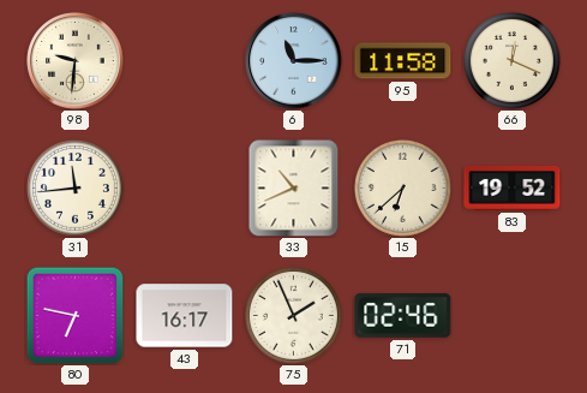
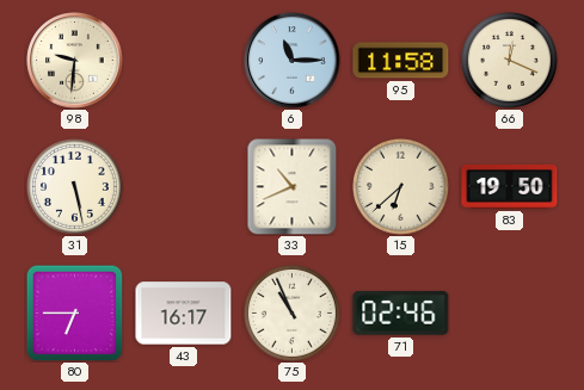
31: 11:44 -> 5:28 (74, 186)
83: 19:52 -> 19:50 (510, 186)
80: 6:47 -> 6:45 (74, 312)
75: 1:56 -> 10:56 (291, 312)
